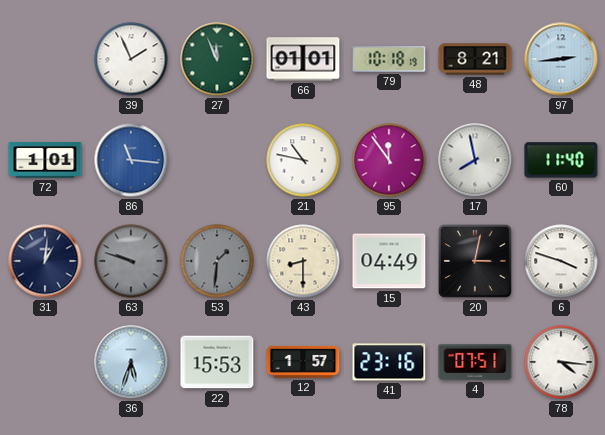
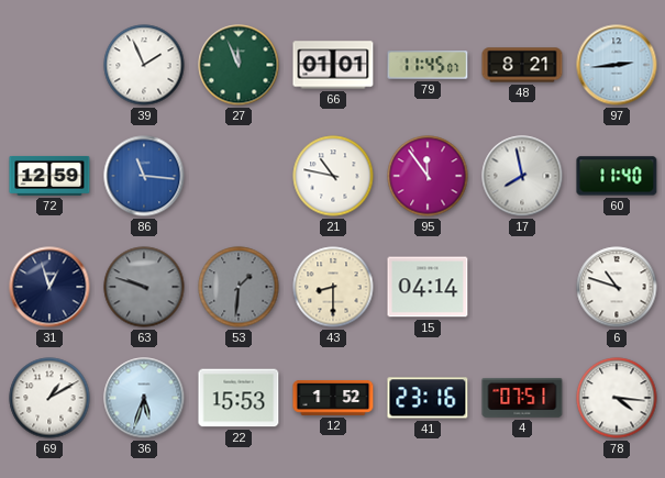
79: 10:18 -> 11:45 (428, 65)
72: 1:01 -> 12:59 (49, 176)
31: 1:01 -> 12:57 (49, 287)
15: 04:49 -> 04:14 (428, 287)
20: 3:02 -> none (475, 261)
6: 3:48 -> 10:48 (617, 287)
69: none -> 1:10 (49, 398)
12: 1:57 -> 1:52 (333, 398)
